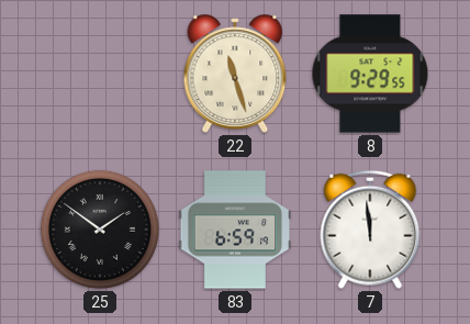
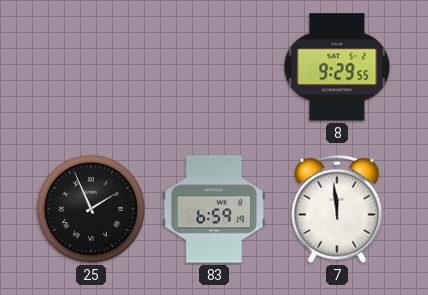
22: 11:27 -> none (235, 74)
25: 1:51 -> 1:56 (91, 209)
